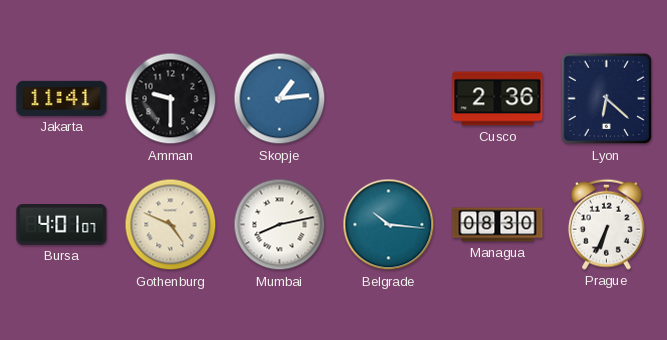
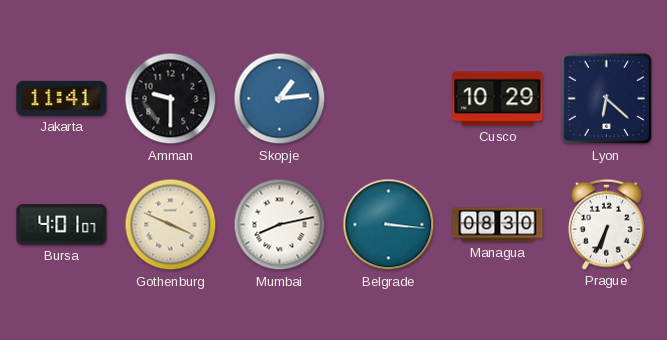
Cusco: 2:36 -> 10:29 (498, 99)
Gothenburg: 4:49 -> 3:49 (171, 225)
Belgrade: 10:16 -> 3:16 (389, 225)
